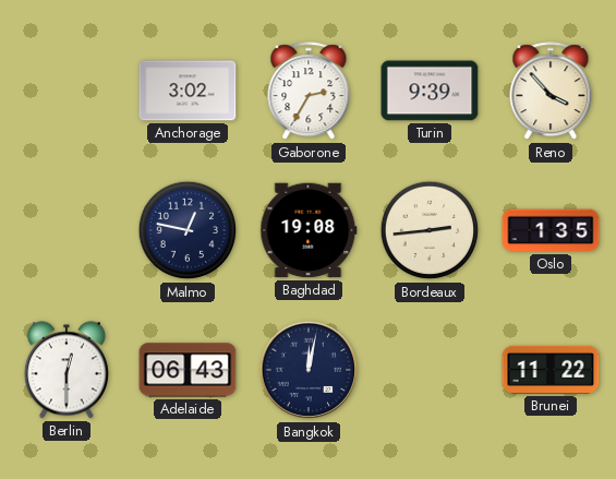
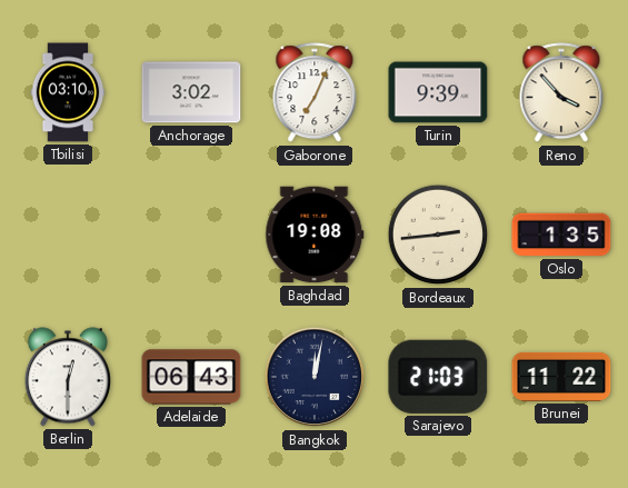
Tbilisi: none -> 03:10 (68, 92)
Gaborone: 2:35 -> 7:04 (315, 93)
Malmo: 12:47 -> none (188, 230)
Sarajevo: none -> 21:03 (438, 377)
